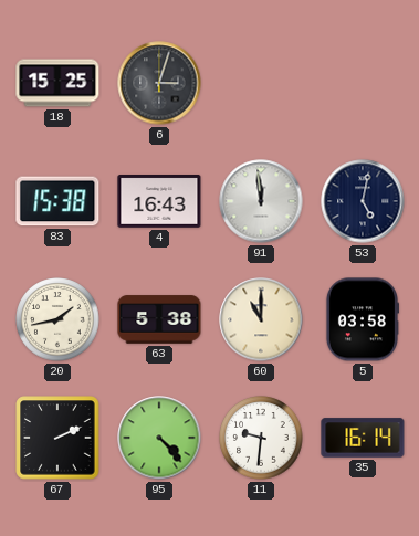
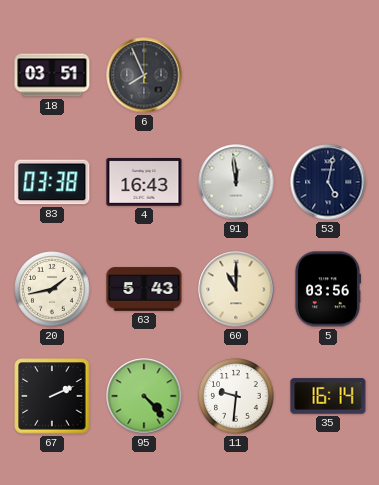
18: 15:25 -> 03:51 (52, 75)
6: 3:03 -> 7:56 (144, 75)
83: 15:38 -> 03:38 (52, 182)
63: 5:38 -> 5:43 (144, 289)
5: 03:58 -> 03:56 (327, 289)
